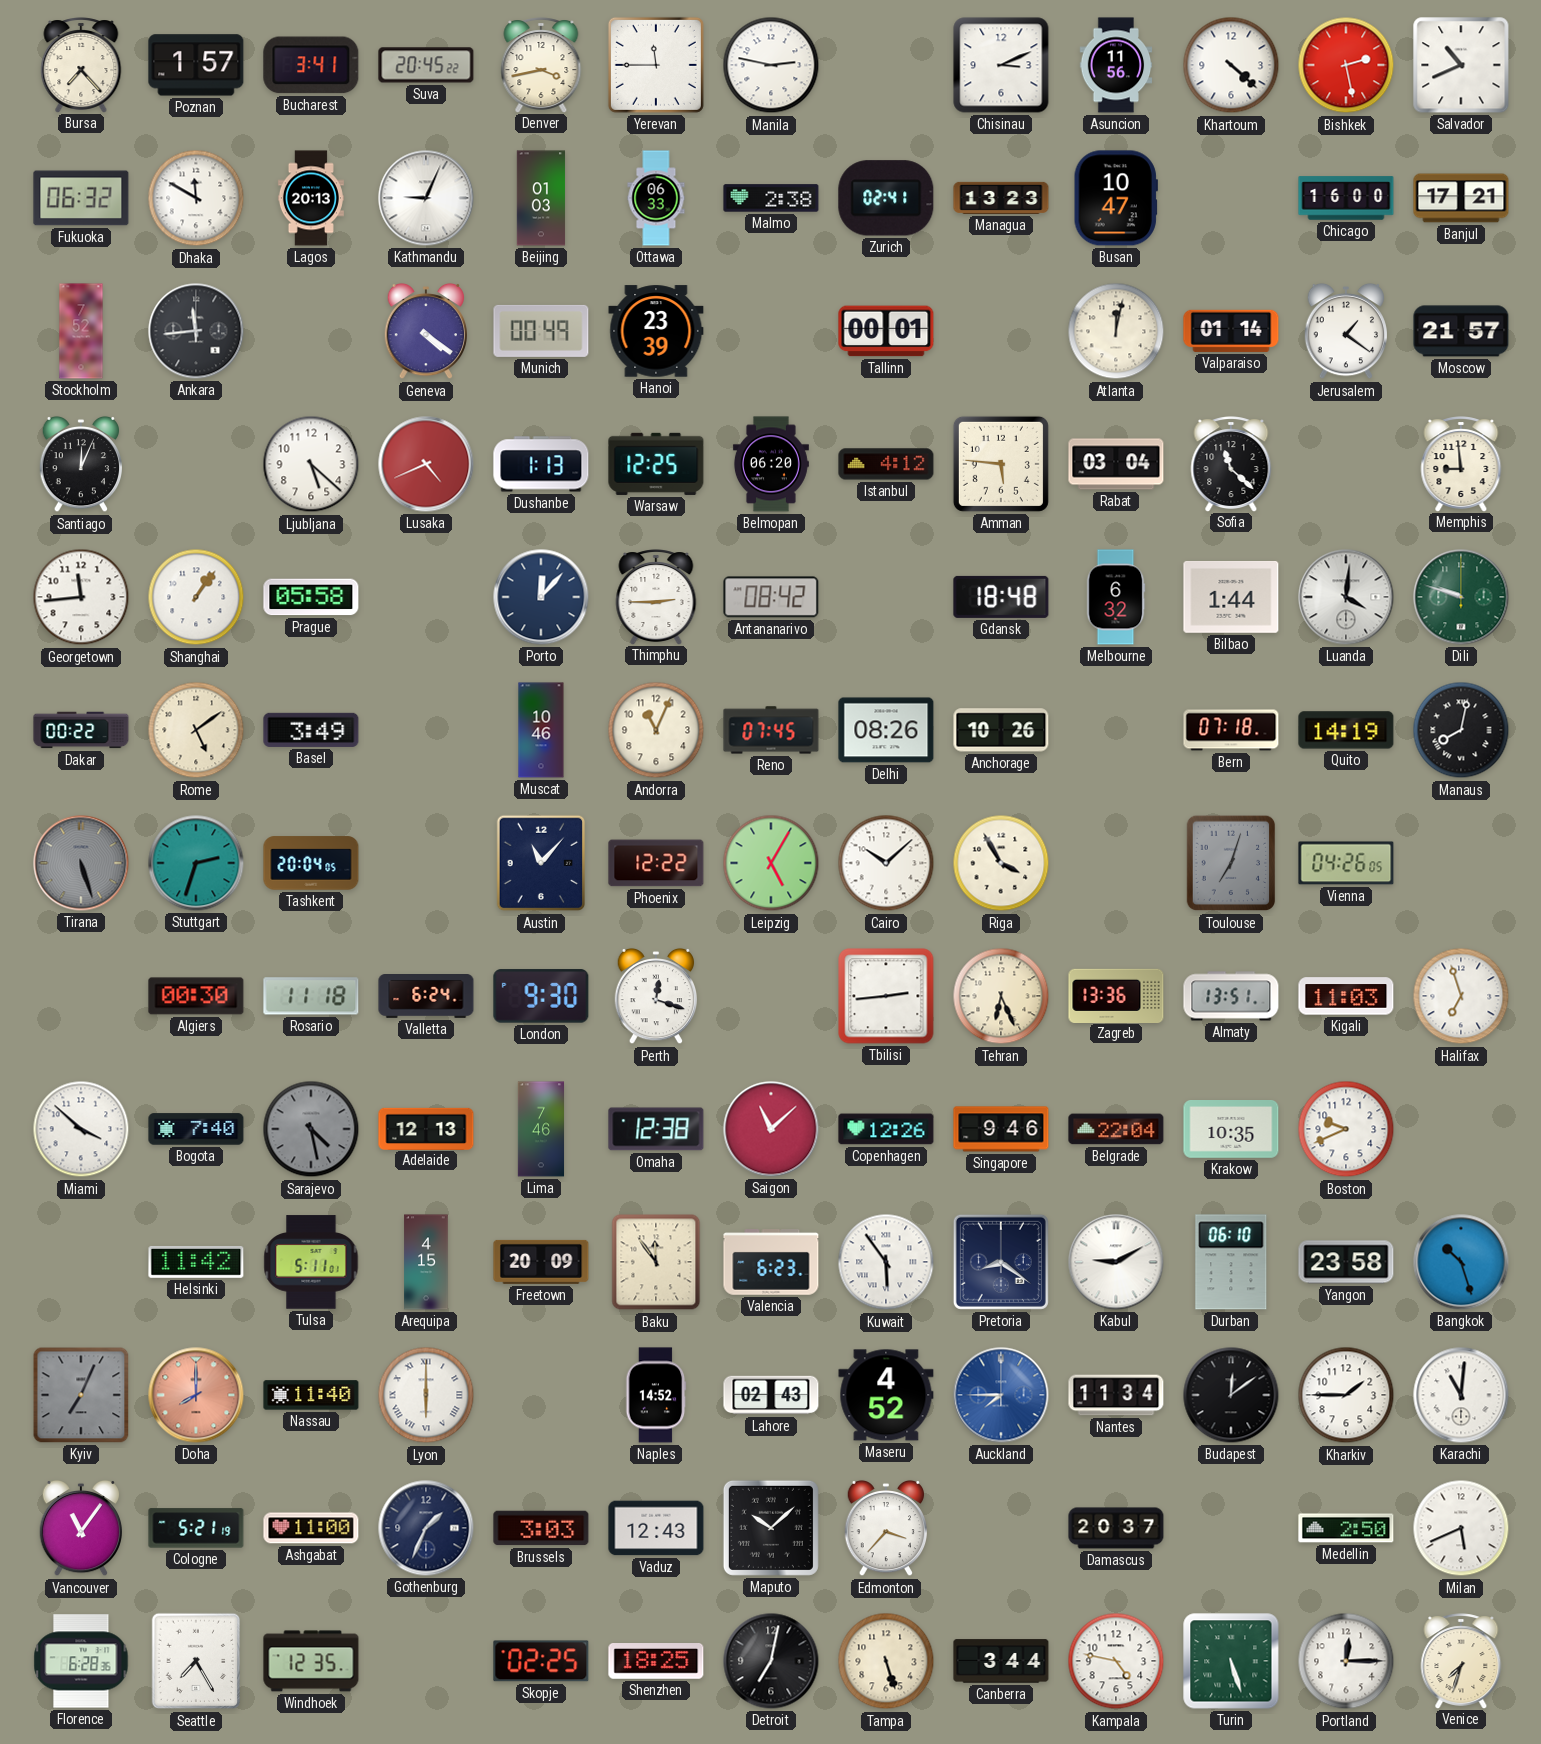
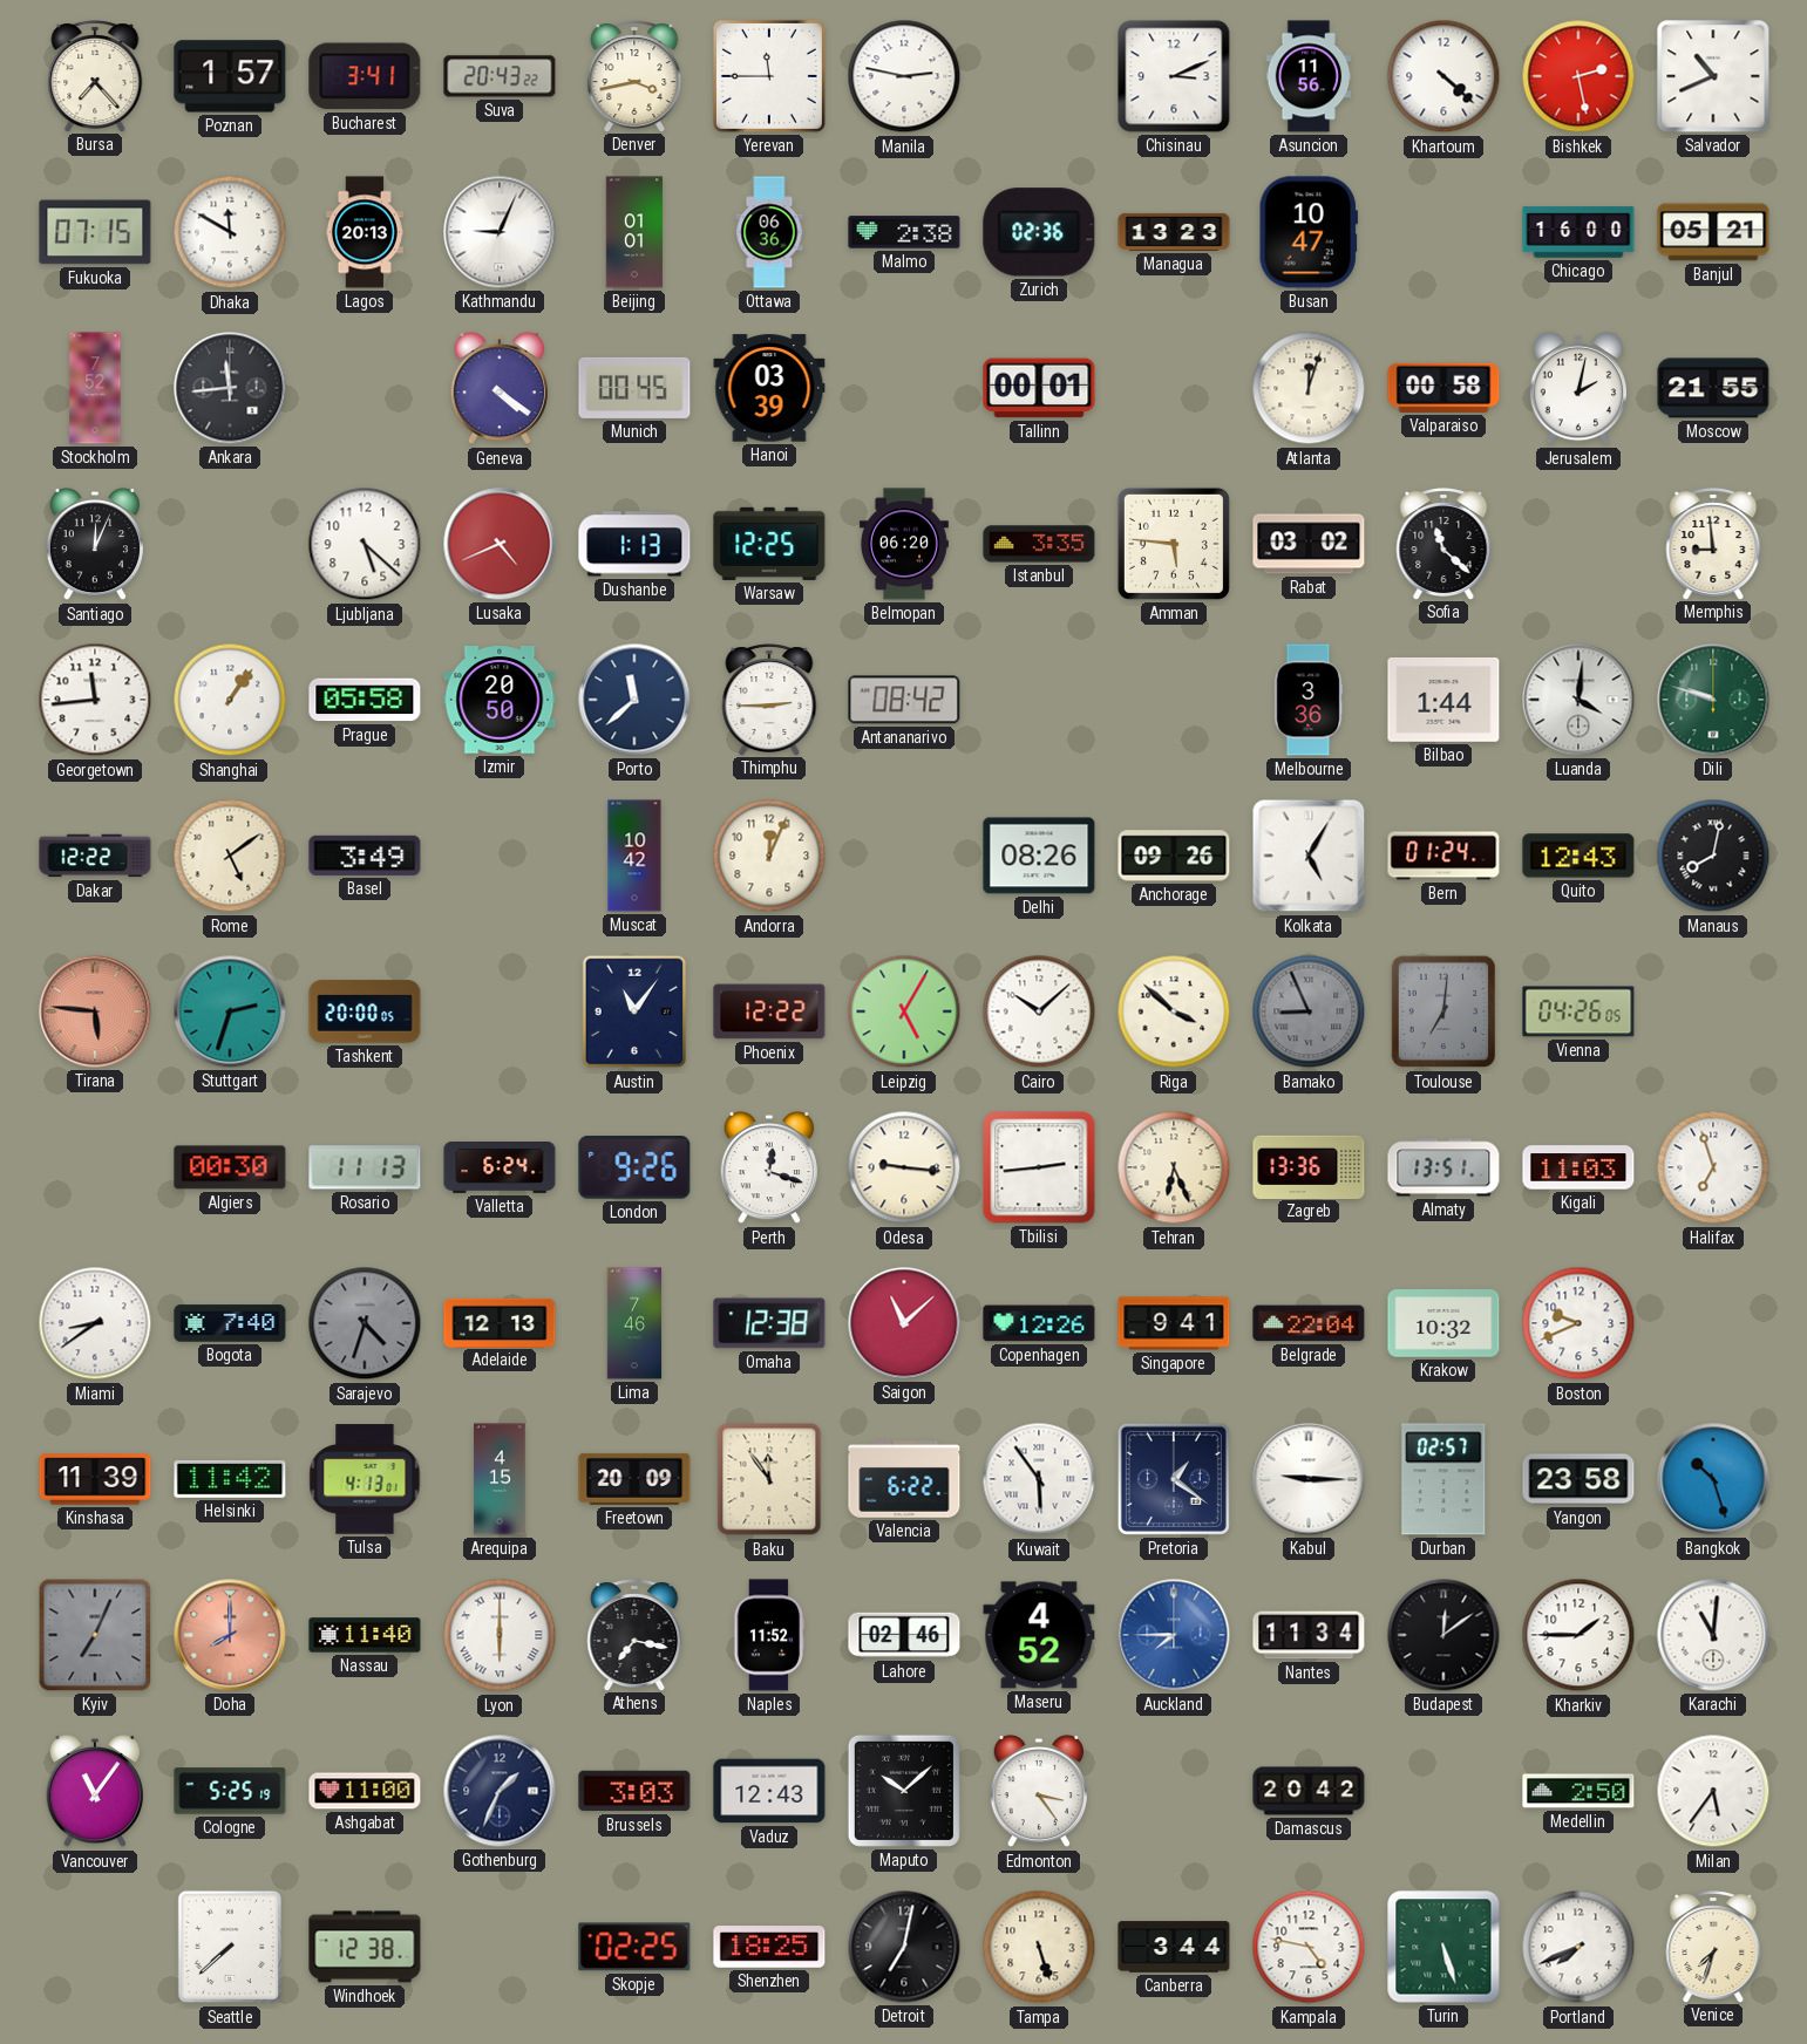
Suva: 20:45 -> 20:43 (500, 76)
Fukuoka: 06:32 -> 07:15 (95, 232)
Beijing: 01:03 -> 01:01 (634, 232)
Ottawa: 06:33 -> 06:36 (769, 232)
Zurich: 02:41 -> 02:36 (1039, 232)
Banjul: 17:21 -> 05:21 (1713, 232)
Munich: 00:49 -> 00:45 (634, 388)
Hanoi: 23:39 -> 03:39 (769, 388)
Atlanta: 12:02 -> 12:03 (1309, 388)
Valparaiso: 01:14 -> 00:58 (1443, 388)
Jerusalem: 1:21 -> 2:02 (1577, 388)
Moscow: 21:57 -> 21:55 (1713, 388)
Istanbul: 4:12 -> 3:35 (1039, 544)
Rabat: 03:04 -> 03:02 (1309, 544)
Izmir: none -> 20:50 (500, 701)
Porto: 12:07 -> 11:38 (634, 700)
Gdansk: 18:48 -> none (1001, 597)
Melbourne: 6:32 -> 3:36 (1309, 700)
Dakar: 00:22 -> 12:22 (95, 856)
Muscat: 10:46 -> 10:42 (634, 856)
Andorra: 11:04 -> 12:04 (769, 856)
Reno: 07:45 -> none (771, 730)
Anchorage: 10:26 -> 09:26 (1174, 856)
Kolkata: none -> 5:05 (1309, 856)
Bern: 07:18 -> 01:24 (1443, 856)
Quito: 14:19 -> 12:43 (1578, 856)
Tirana: 5:27 -> 5:46 (95, 1011)
Tirana dial: grey -> salmon (95, 1011)
Tashkent: 20:04 -> 20:00 (365, 1011)
Austin: 11:07 -> 11:06 (634, 1011)
Riga: 3:55 -> 3:52 (1174, 1011)
Bamako: none -> 8:56 (1309, 1011)
Toulouse: 7:03 -> 7:01 (1443, 1011)
Rosario: 11:18 -> 11:13 (365, 1167)
London: 9:30 -> 9:26 (634, 1167)
Odesa: none -> 9:16 (904, 1167)
Miami: 3:52 -> 8:39 (95, 1323)
Sarajevo: 4:28 -> 4:33 (365, 1323)
Singapore: 9:46 -> 9:41 (1174, 1323)
Krakow: 10:35 -> 10:32 (1443, 1324)
Kinshasa: none -> 11:39 (95, 1479)
Tulsa: 5:11 -> 4:13 (365, 1479)
Valencia: 6:23 -> 6:22 (904, 1479)
Pretoria: 8:21 -> 1:21 (1174, 1479)
Kabul: 9:10 -> 9:15 (1309, 1479)
Durban: 06:10 -> 02:57 (1443, 1479)
Athens: none -> 7:17 (634, 1635)
Naples: 14:52 -> 11:52 (769, 1635)
Lahore: 02:43 -> 02:46 (904, 1635)
Cologne: 5:21 -> 5:25 (230, 1791)
Edmonton: 3:37 -> 3:24 (1038, 1791)
Damascus: 20:37 -> 20:42 (1309, 1791)
Milan: 5:41 -> 5:36 (1713, 1791)
Florence: 6:28 -> none (81, 1661)
Seattle: 7:25 -> 7:38 (230, 1947)
Windhoek: 12:35 -> 12:38 (365, 1947)
Portland: 12:15 -> 7:41 (1578, 1947)
